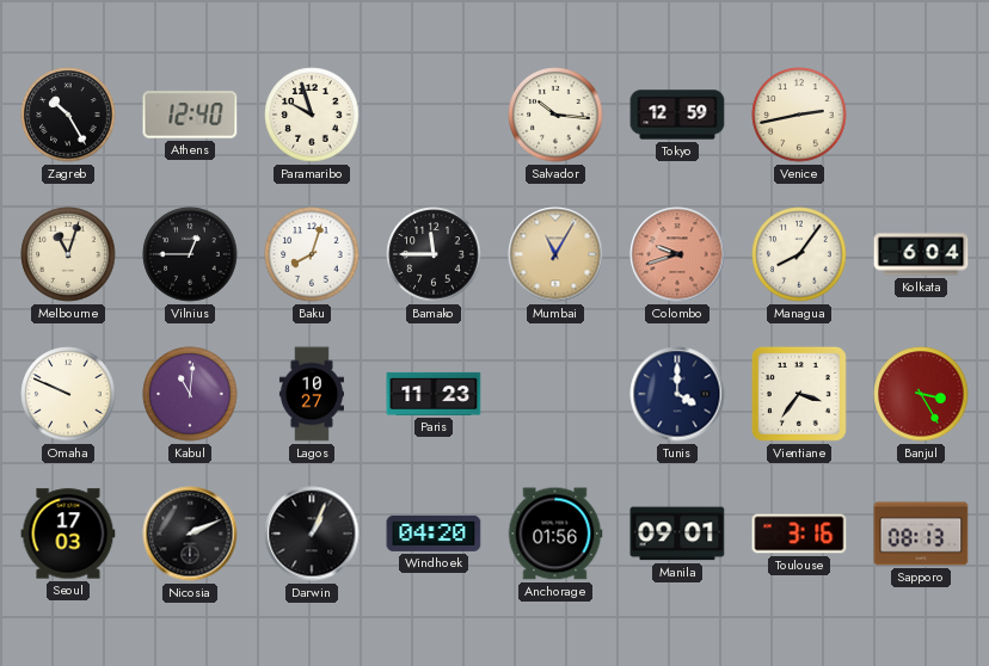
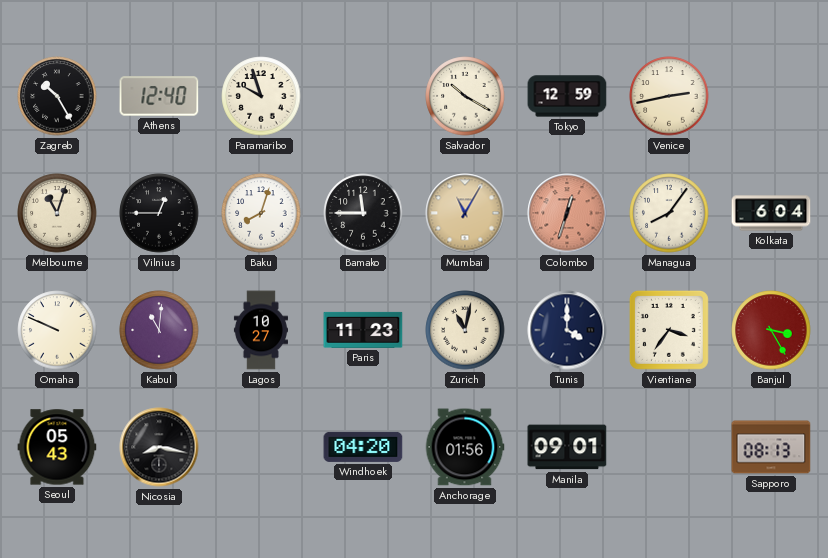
Salvador: 10:16 -> 10:20 (465, 96)
Colombo: 9:42 -> 12:33 (567, 213)
Zurich: none -> 11:02 (465, 330)
Seoul: 17:03 -> 05:43 (57, 447)
Nicosia: 2:11 -> 8:17 (159, 447)
Darwin: 1:04 -> none (312, 534)
Toulouse: 3:16 -> none (799, 534)
